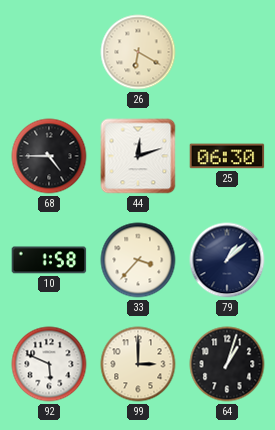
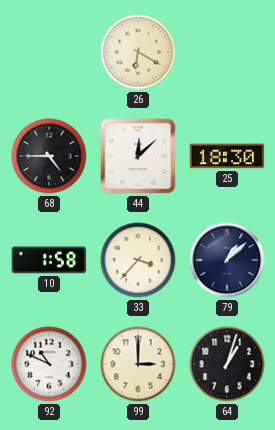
44: 12:12 -> 12:08 (138, 156)
25: 06:30 -> 18:30 (227, 156)
92: 5:49 -> 10:49 (49, 364)
